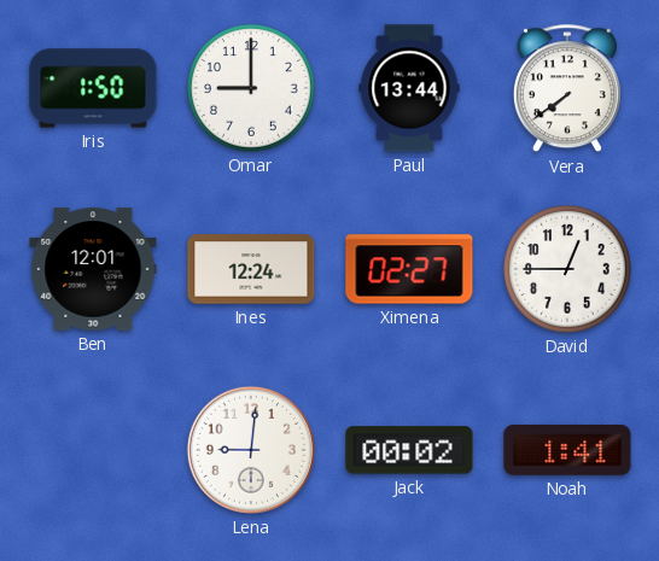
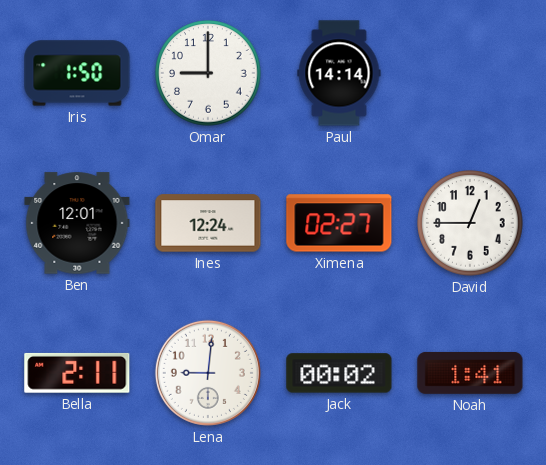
Paul: 13:44 -> 14:14 (339, 73)
Vera: 7:39 -> none (567, 89)
Bella: none -> 2:11 (77, 373)
